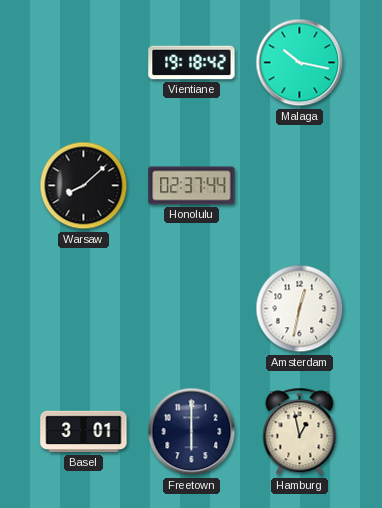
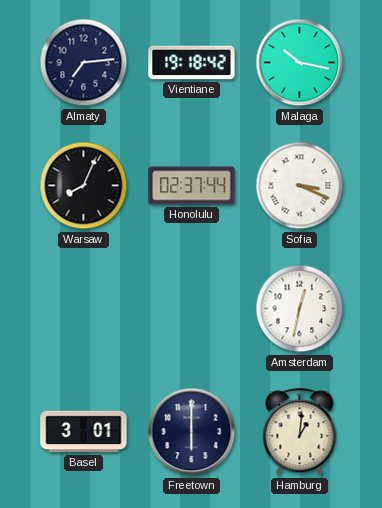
Almaty: none -> 7:14 (84, 63)
Warsaw: 8:08 -> 8:04 (84, 186)
Sofia: none -> 3:19 (300, 186)
Hamburg: 12:58 -> 1:01 (300, 432)
